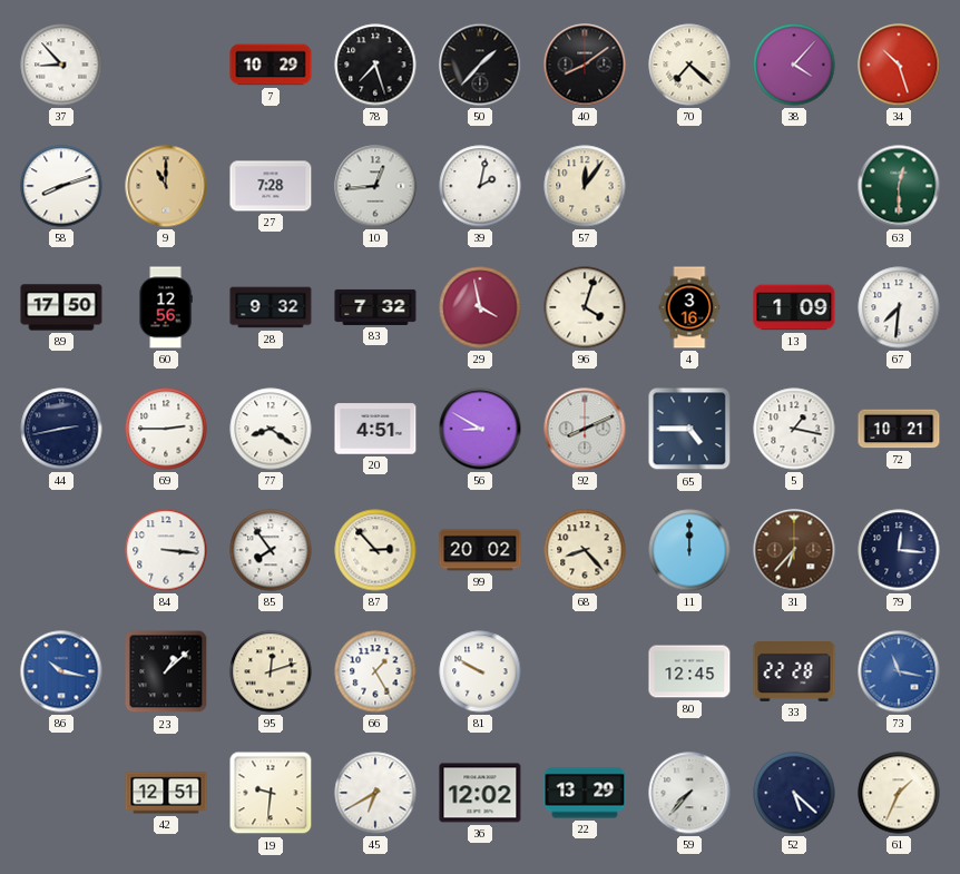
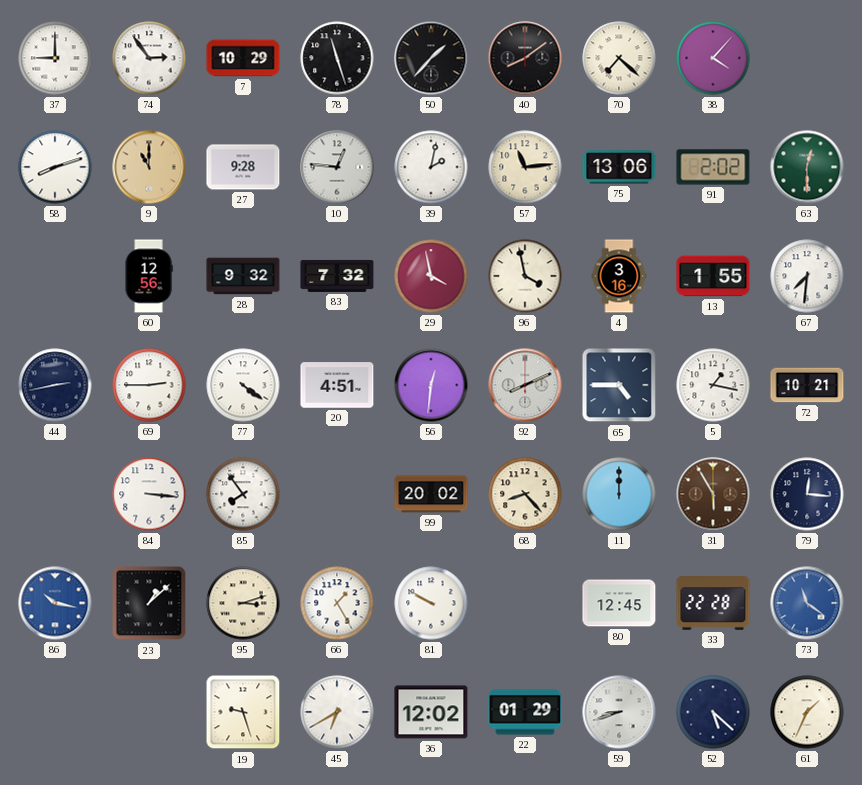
37: 8:53 -> 9:00 (55, 58)
74: none -> 2:54 (149, 58)
78: 7:27 -> 11:27 (337, 58)
34: 10:27 -> none (899, 65)
27: 7:28 -> 9:28 (243, 167)
10: 12:44 -> 12:46 (337, 167)
57: 12:06 -> 11:14 (525, 167)
75: none -> 13:06 (619, 167)
91: none -> 2:02 (713, 167)
89: 17:50 -> none (61, 307)
96: 4:03 -> 3:58 (525, 276)
13: 1:09 -> 1:55 (713, 276)
77: 8:21 -> 4:21 (243, 385)
56: 8:50 -> 12:31 (431, 385)
87: 2:53 -> none (375, 550)
31: 6:37 -> 5:55 (713, 494)
95: 12:12 -> 3:12 (243, 603)
73: 11:17 -> 11:21 (807, 603)
42: 12:51 -> none (166, 793)
19: 9:31 -> 9:27 (243, 712)
22: 13:29 -> 01:29 (525, 712)
59: 7:37 -> 8:42 (619, 712)
